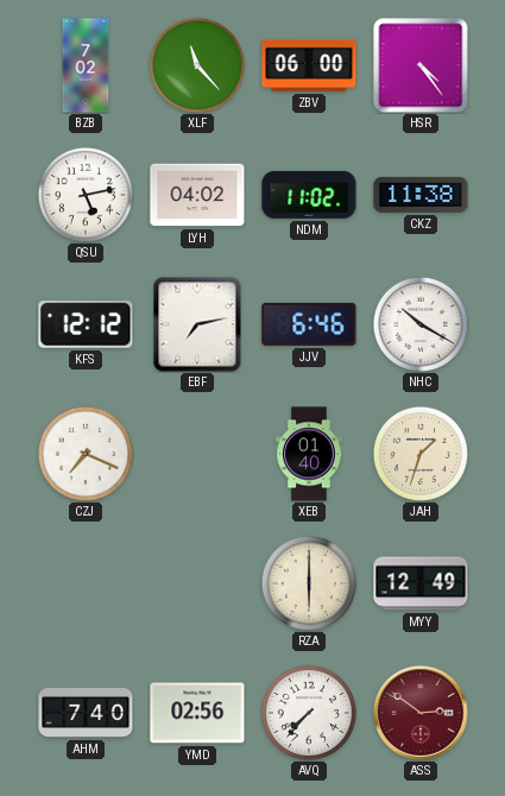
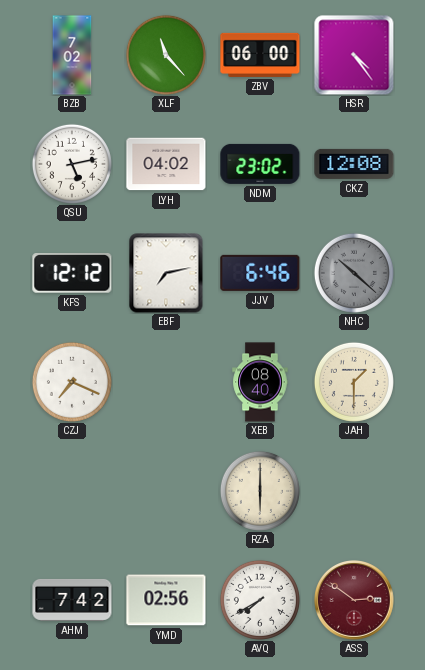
NDM: 11:02 -> 23:02 (260, 164)
CKZ: 11:38 -> 12:08 (354, 164)
NHC: 10:20 -> 10:22 (354, 273)
NHC dial: white -> grey (354, 273)
XEB: 01:40 -> 08:40 (260, 382)
JAH: 1:33 -> 1:30 (354, 382)
MYY: 12:49 -> none (421, 583)
AHM: 7:40 -> 7:42 (72, 600)
AVQ: 7:37 -> 7:40 (260, 600)
